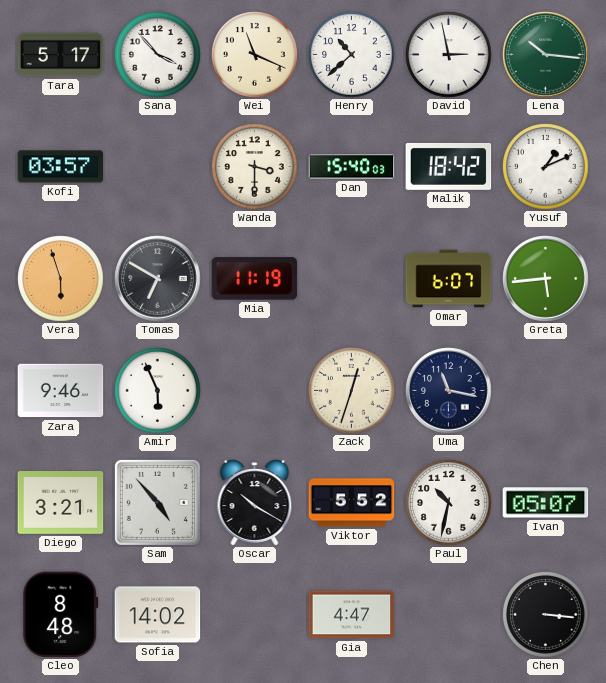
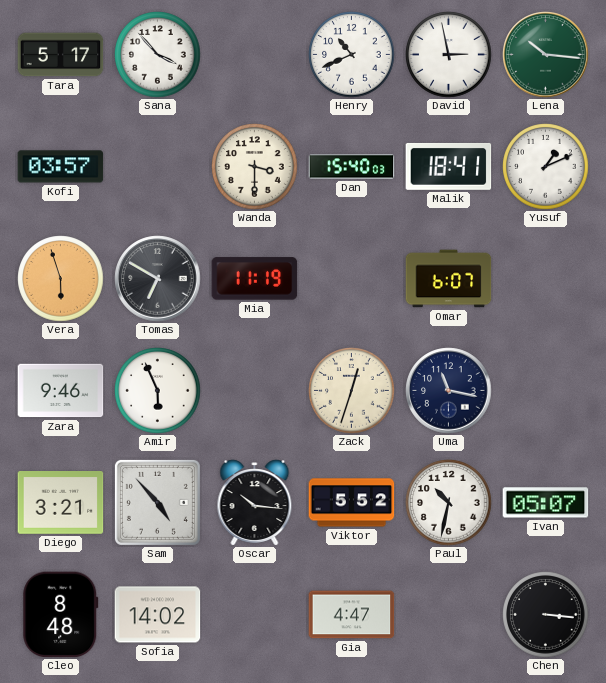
Wei: 11:19 -> none (255, 55)
Henry: 10:38 -> 10:41 (352, 55)
Malik: 18:42 -> 18:41 (449, 166)
Greta: 5:44 -> none (546, 279)
Oscar: 10:20 -> 10:16 (255, 503)
